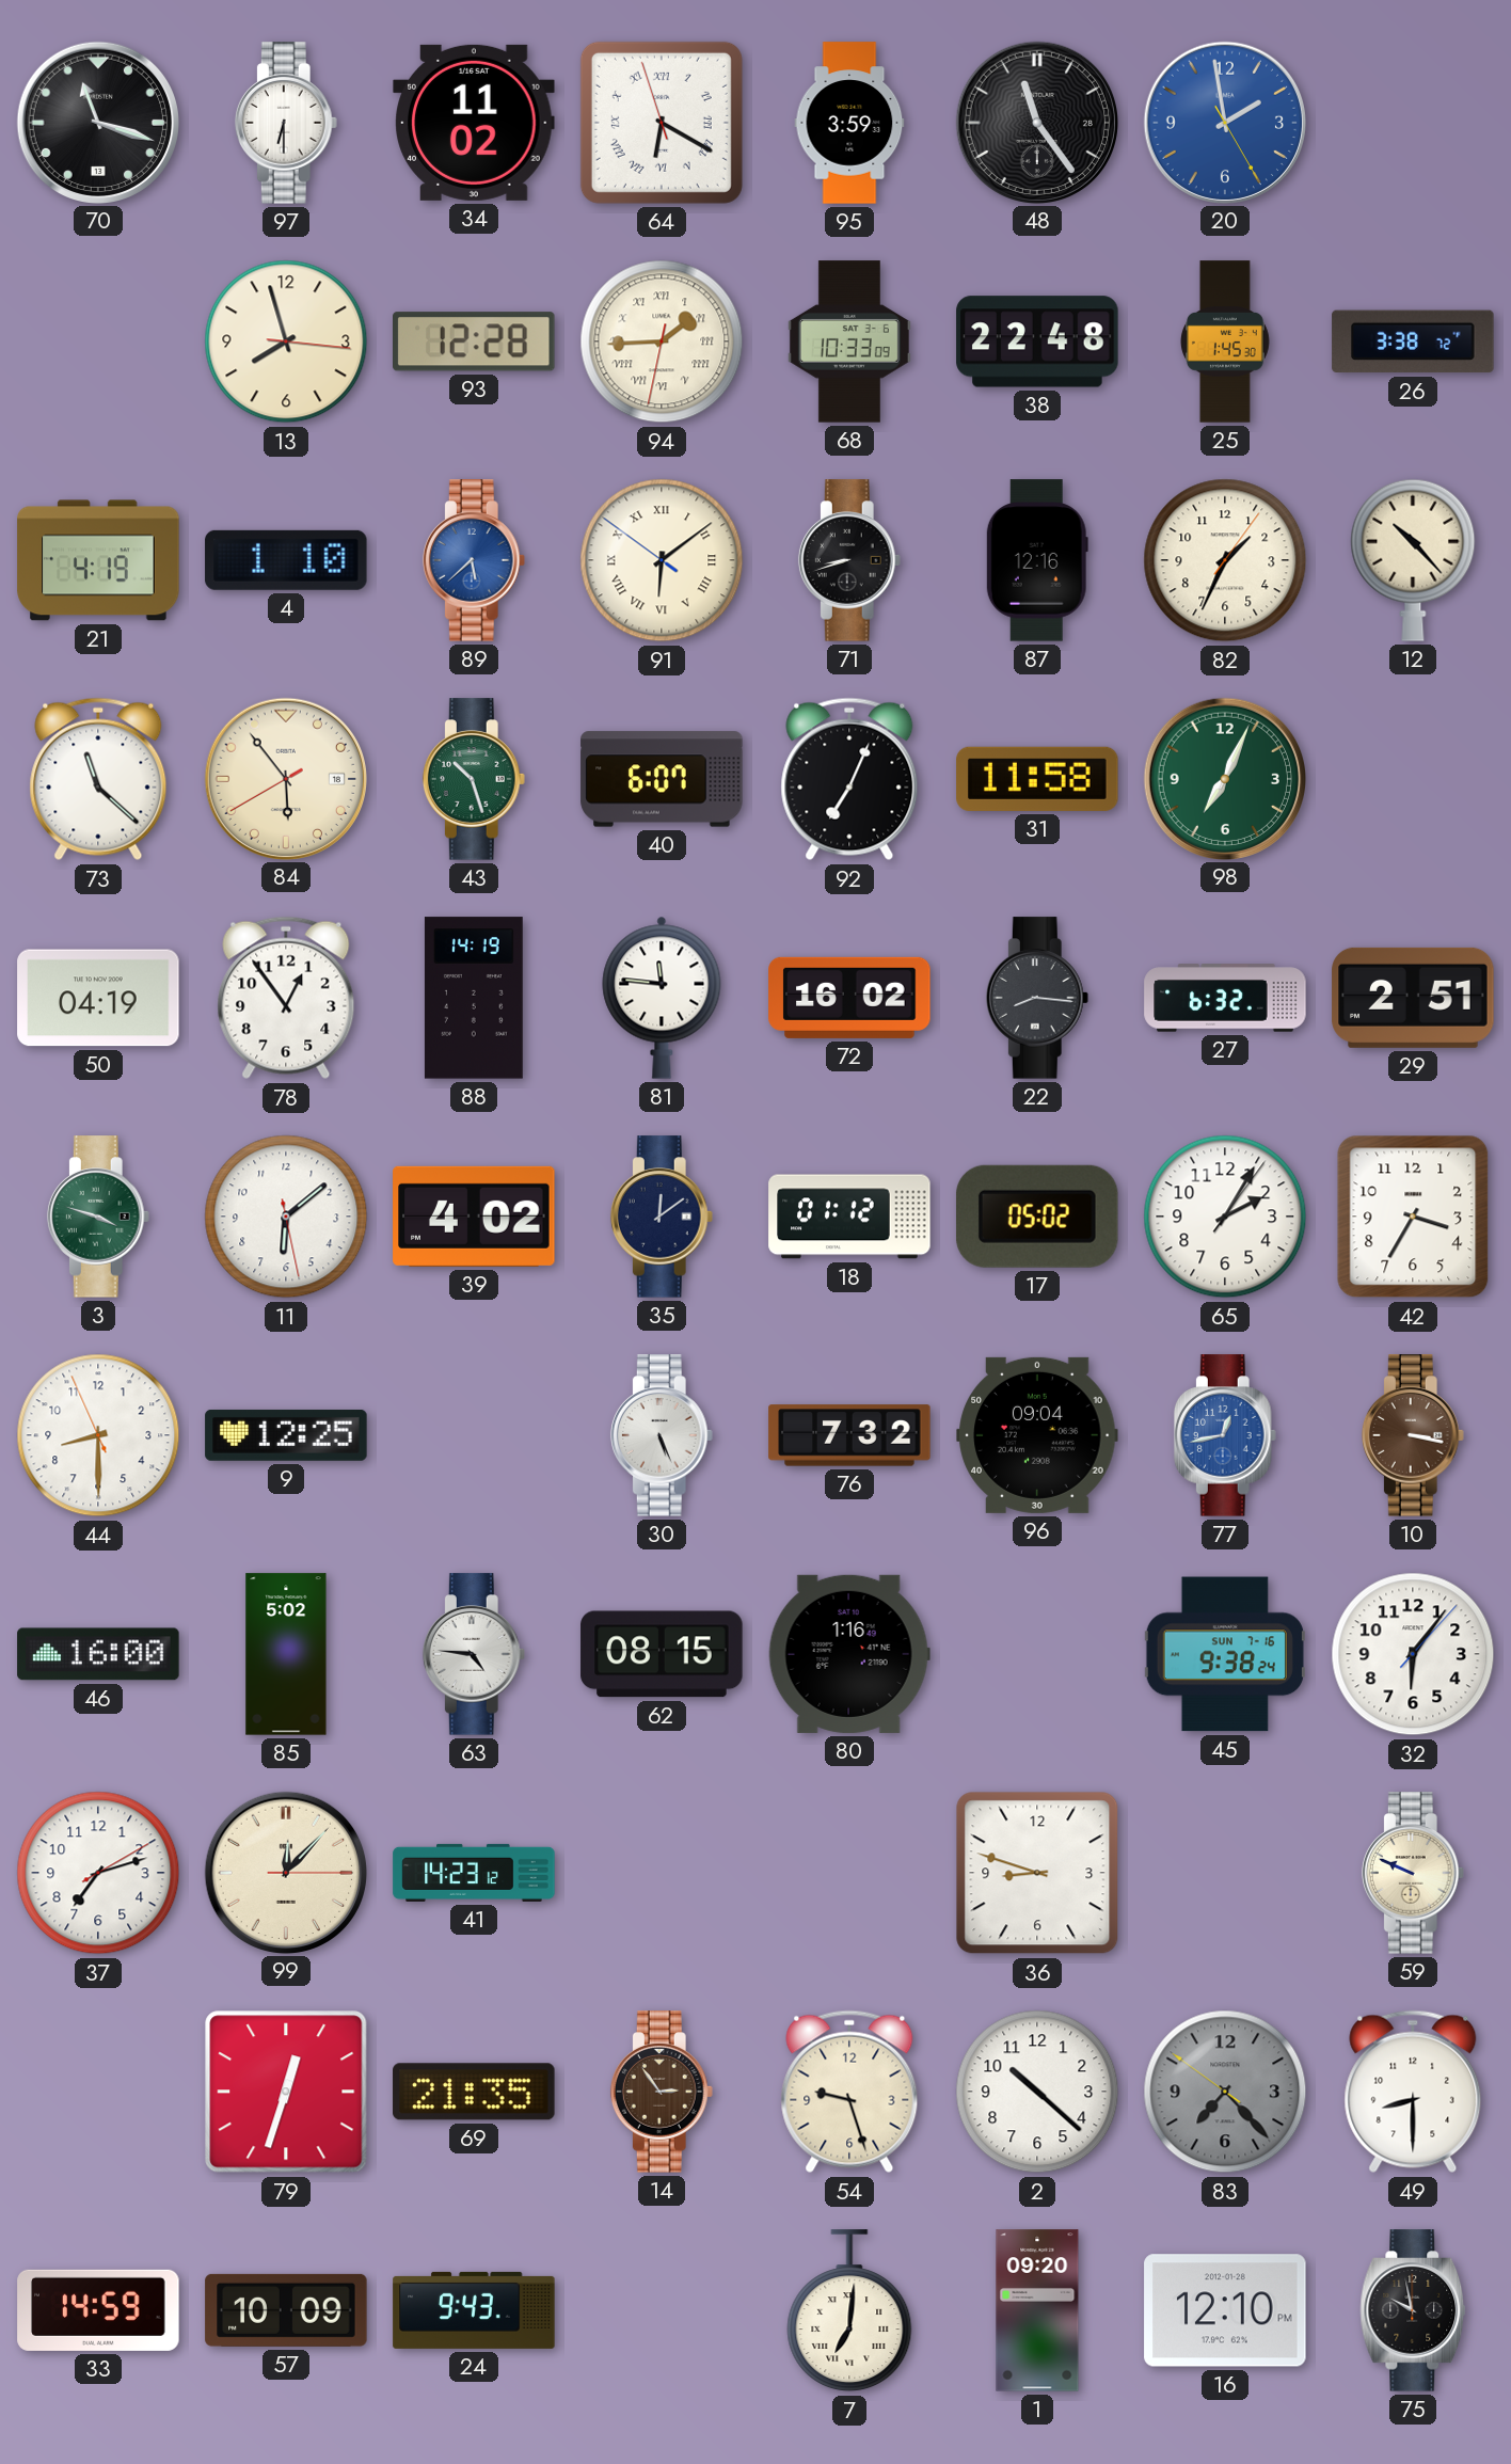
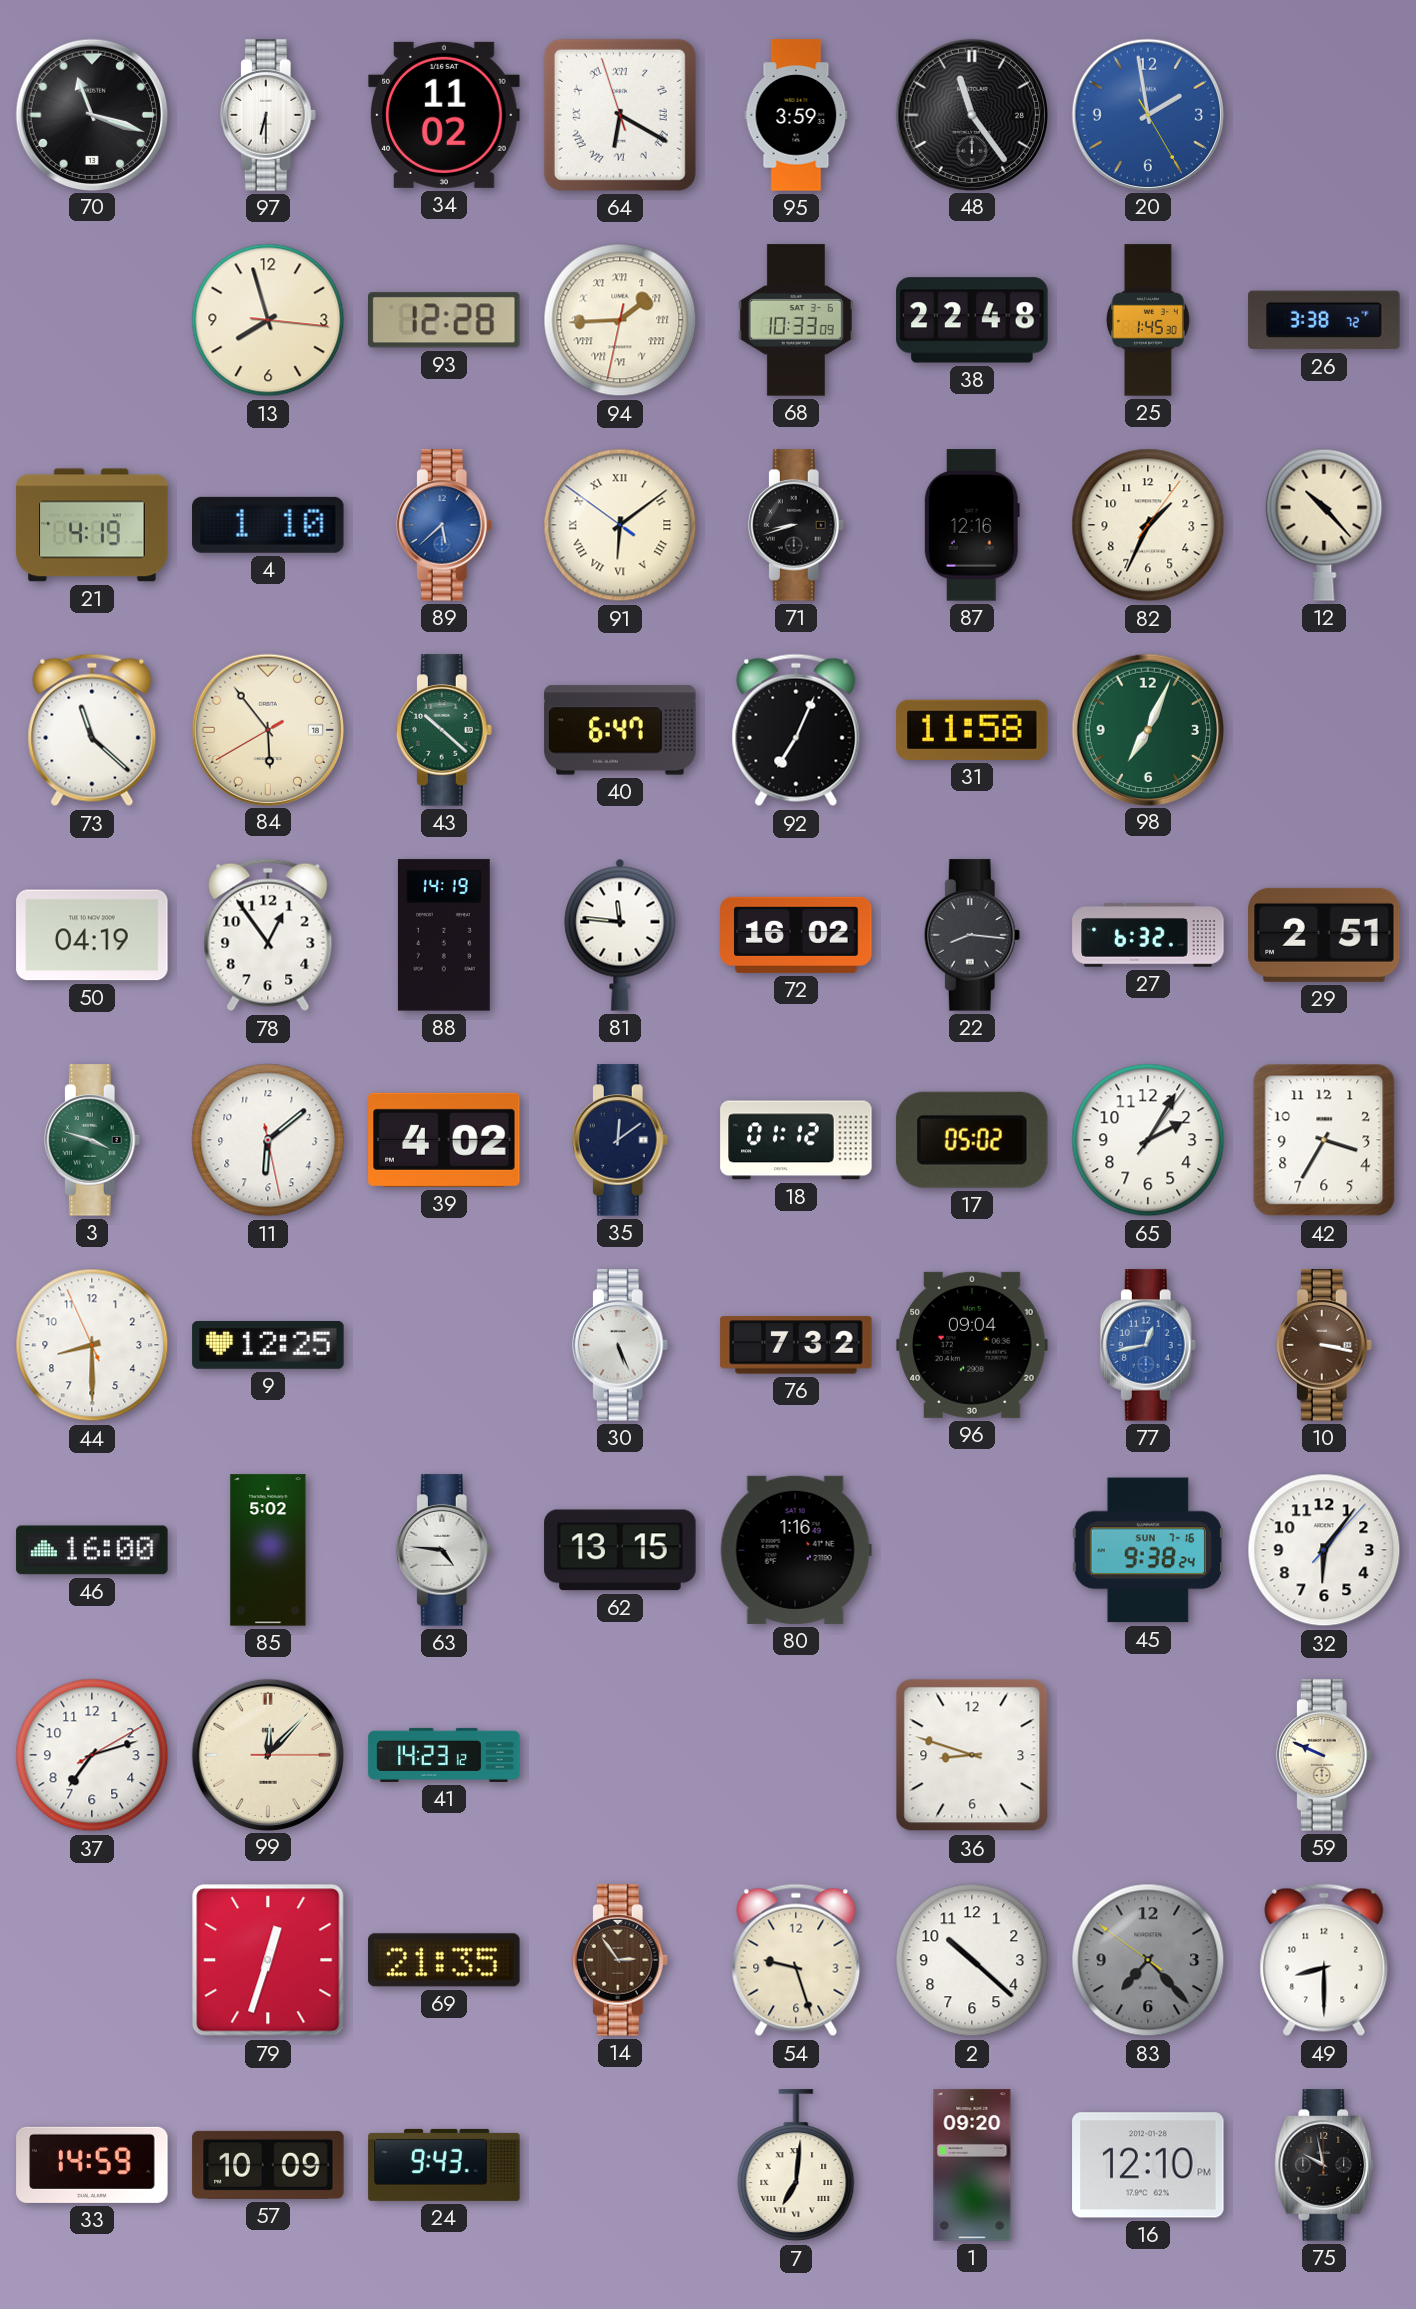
43: 10:27 -> 10:22 (444, 730)
40: 6:07 -> 6:47 (620, 730)
62: 08:15 -> 13:15 (620, 1550)
